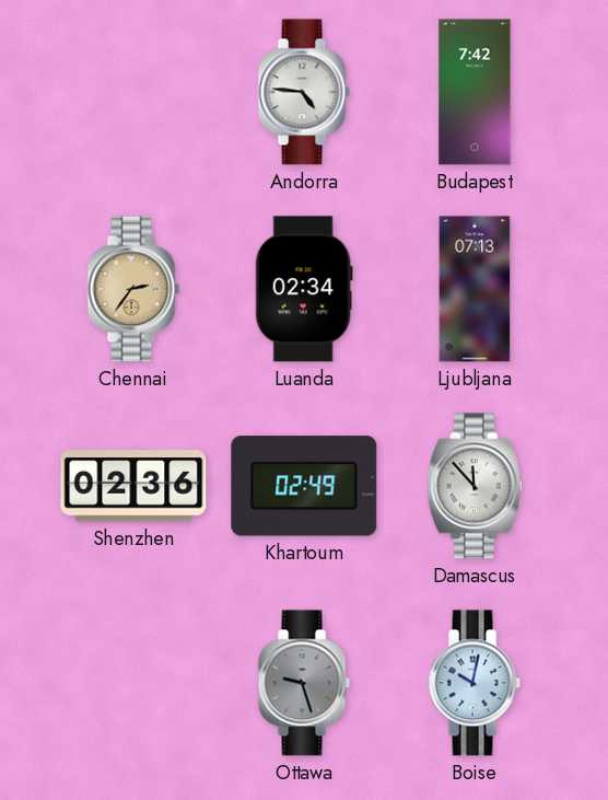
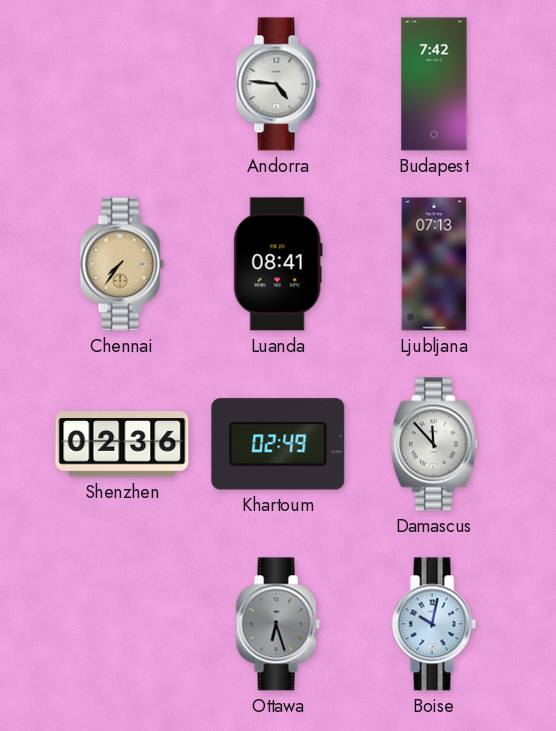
Chennai: 2:36 -> 7:36 (122, 264)
Luanda: 02:34 -> 08:41 (278, 264)
Ottawa: 9:27 -> 6:27 (278, 624)
